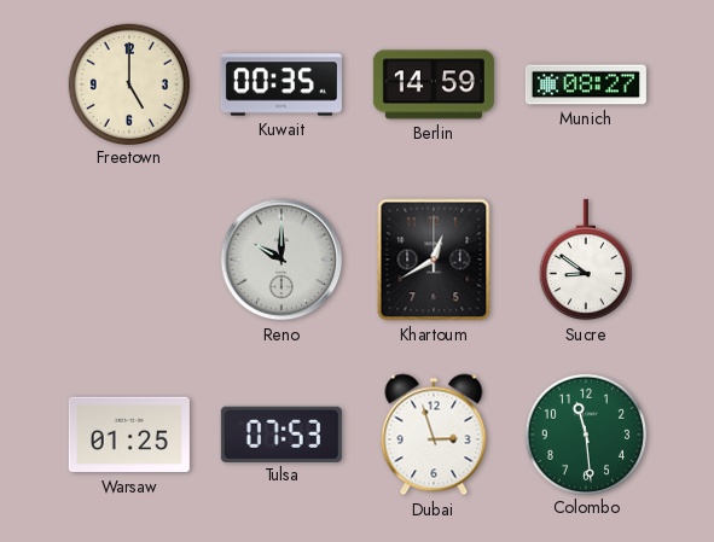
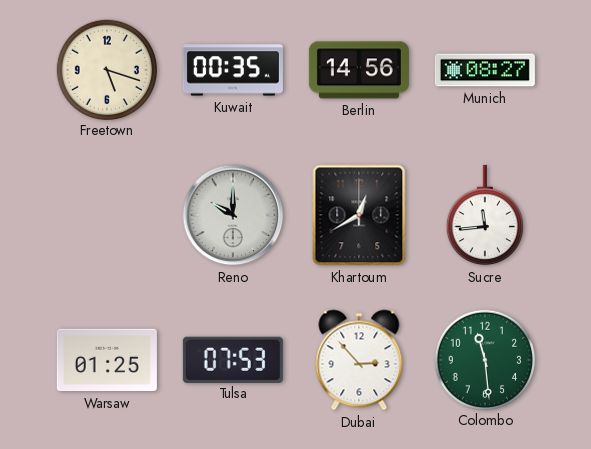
Freetown: 5:00 -> 5:18 (106, 69)
Berlin: 14:59 -> 14:56 (359, 70)
Sucre: 8:51 -> 11:44 (485, 215)
Dubai: 2:57 -> 2:53 (359, 360)
